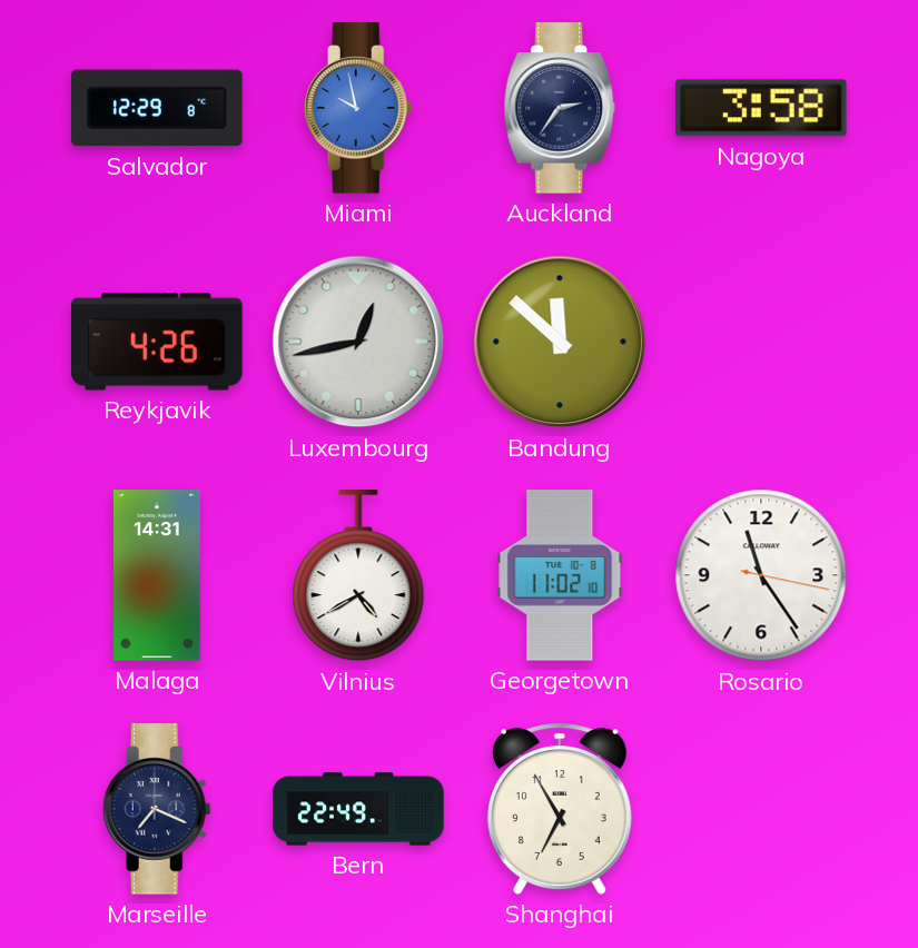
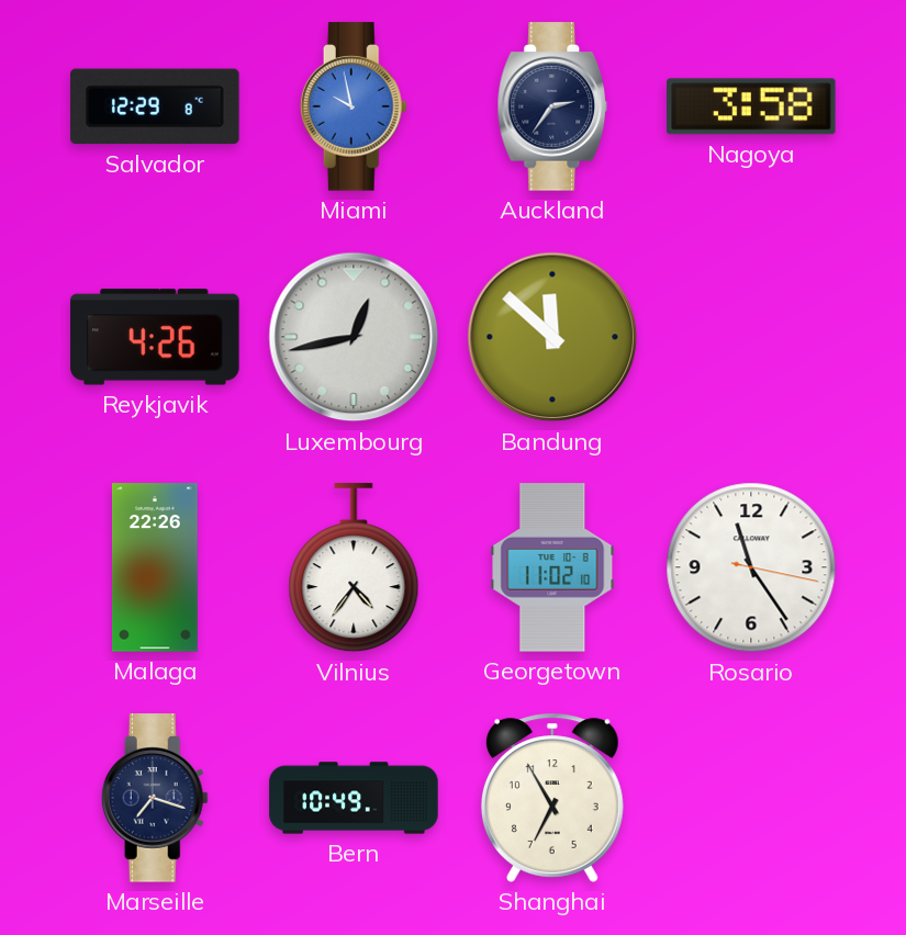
Malaga: 14:31 -> 22:26 (155, 567)
Vilnius: 4:40 -> 4:36 (354, 568)
Marseille: 7:19 -> 7:18 (155, 798)
Bern: 22:49 -> 10:49 (354, 798)
